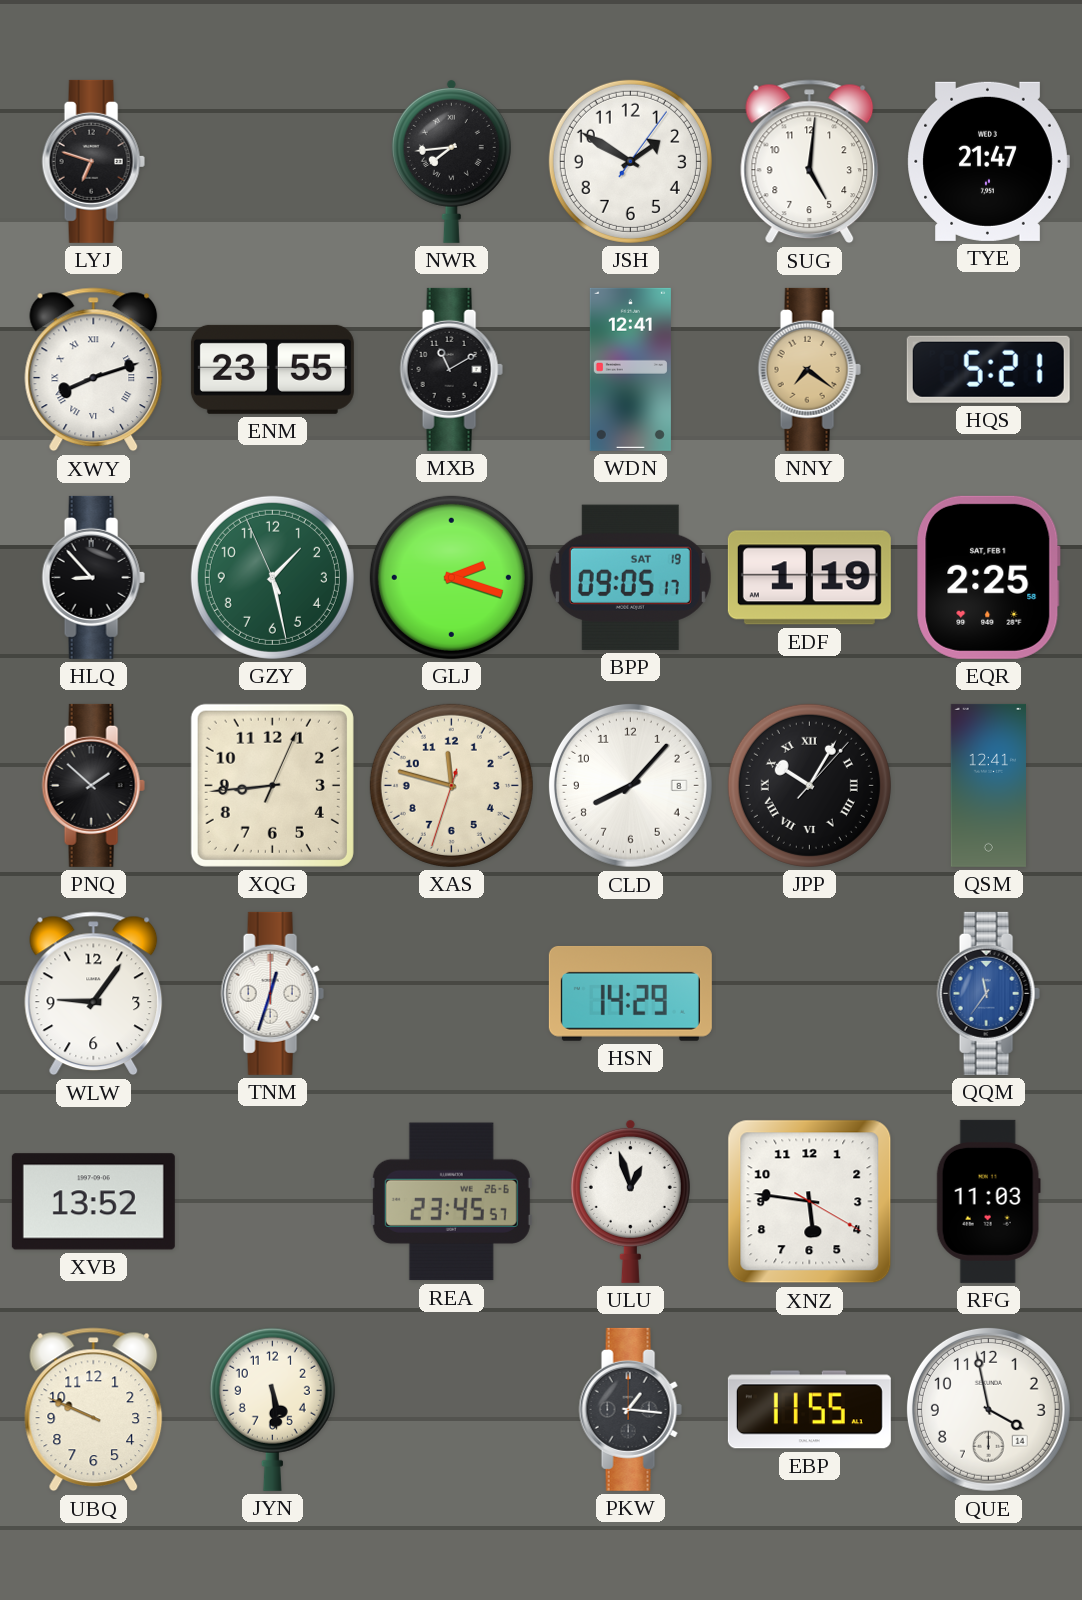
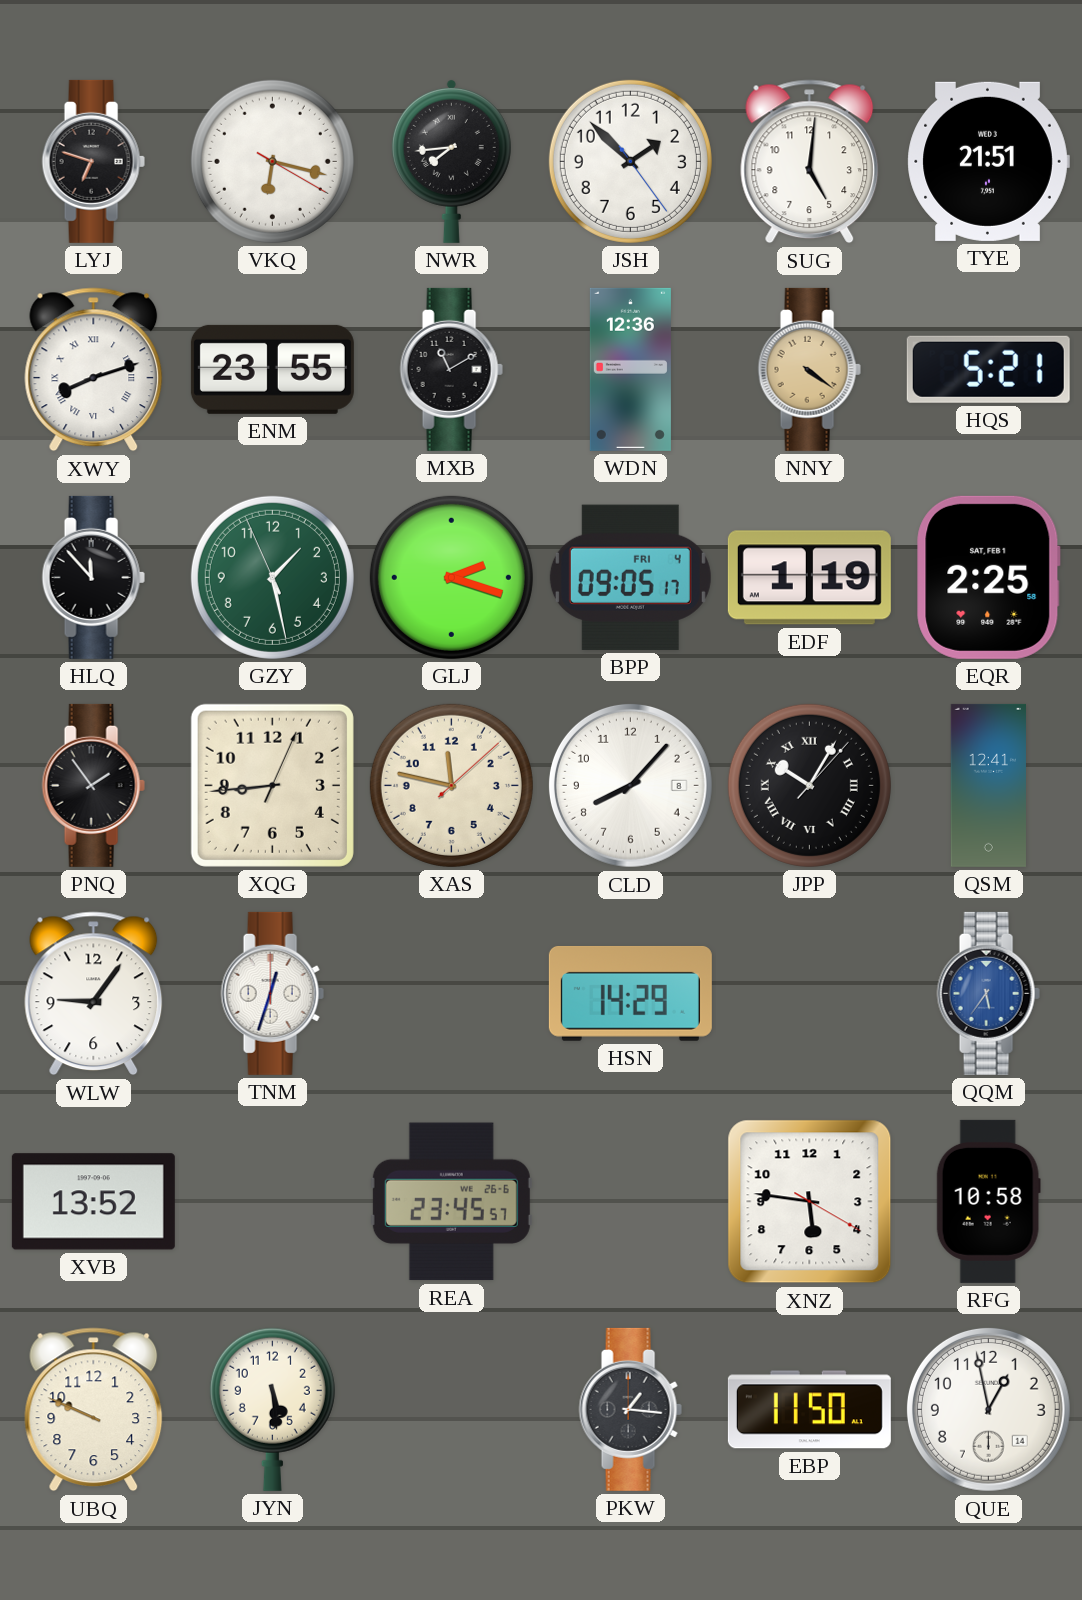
VKQ: none -> 6:17 (272, 161)
JSH: 1:50 -> 1:52 (630, 161)
TYE: 21:47 -> 21:51 (988, 161)
WDN: 12:41 -> 12:36 (630, 369)
NNY: 7:21 -> 4:21 (809, 369)
HLQ: 8:53 -> 11:53 (93, 577)
BPP date: SAT 19 -> FRI 4 (630, 577)
PNQ: 1:52 -> 1:54 (93, 785)
XAS: 11:47:33 -> 11:47:08 (451, 785)
QQM: 11:36 -> 5:36 (988, 993)
ULU: 12:57 -> none (630, 1201)
RFG: 11:03 -> 10:58 (988, 1201)
EBP: 11:55 -> 11:50 (809, 1410)
QUE: 3:58 -> 12:58 (988, 1409)
